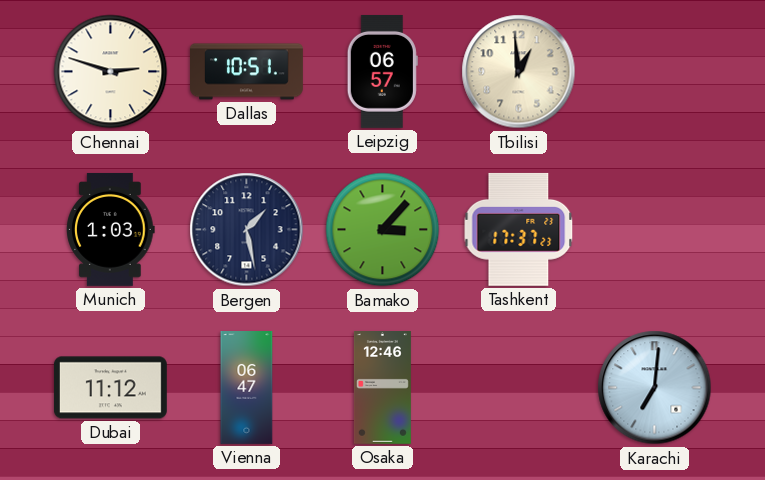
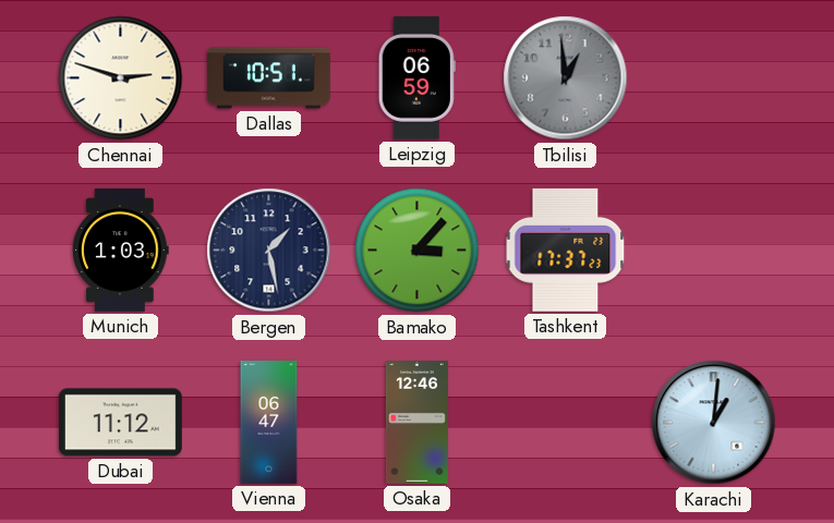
Leipzig: 06:57 -> 06:59 (416, 77)
Tbilisi dial: cream -> grey (566, 78)
Karachi: 7:01 -> 1:01 (714, 423)
